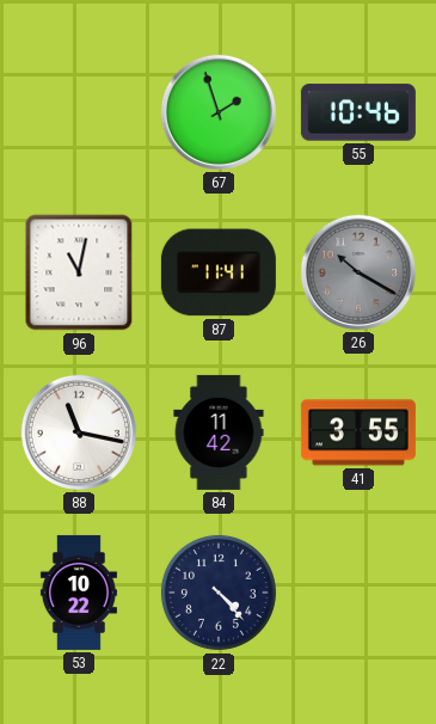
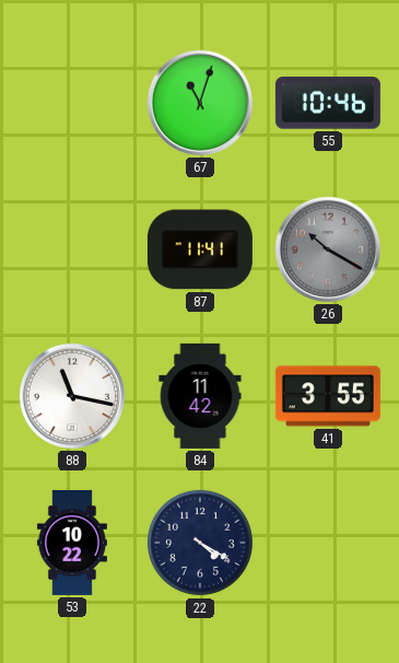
67: 1:57 -> 11:03 (200, 103)
96: 11:02 -> none (79, 272)
22: 4:23 -> 4:20 (200, 543)
